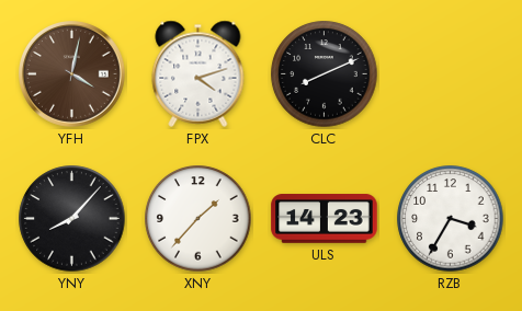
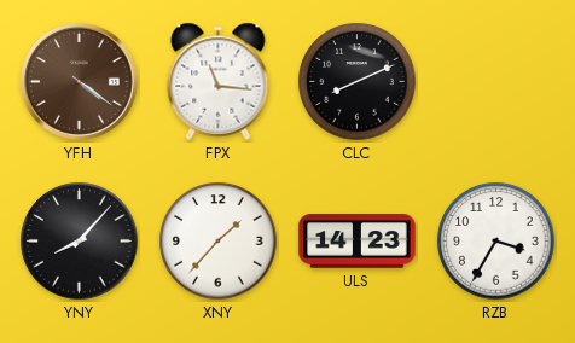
YFH: 4:02 -> 4:21 (80, 82)
FPX: 4:12 -> 11:16 (219, 81)
